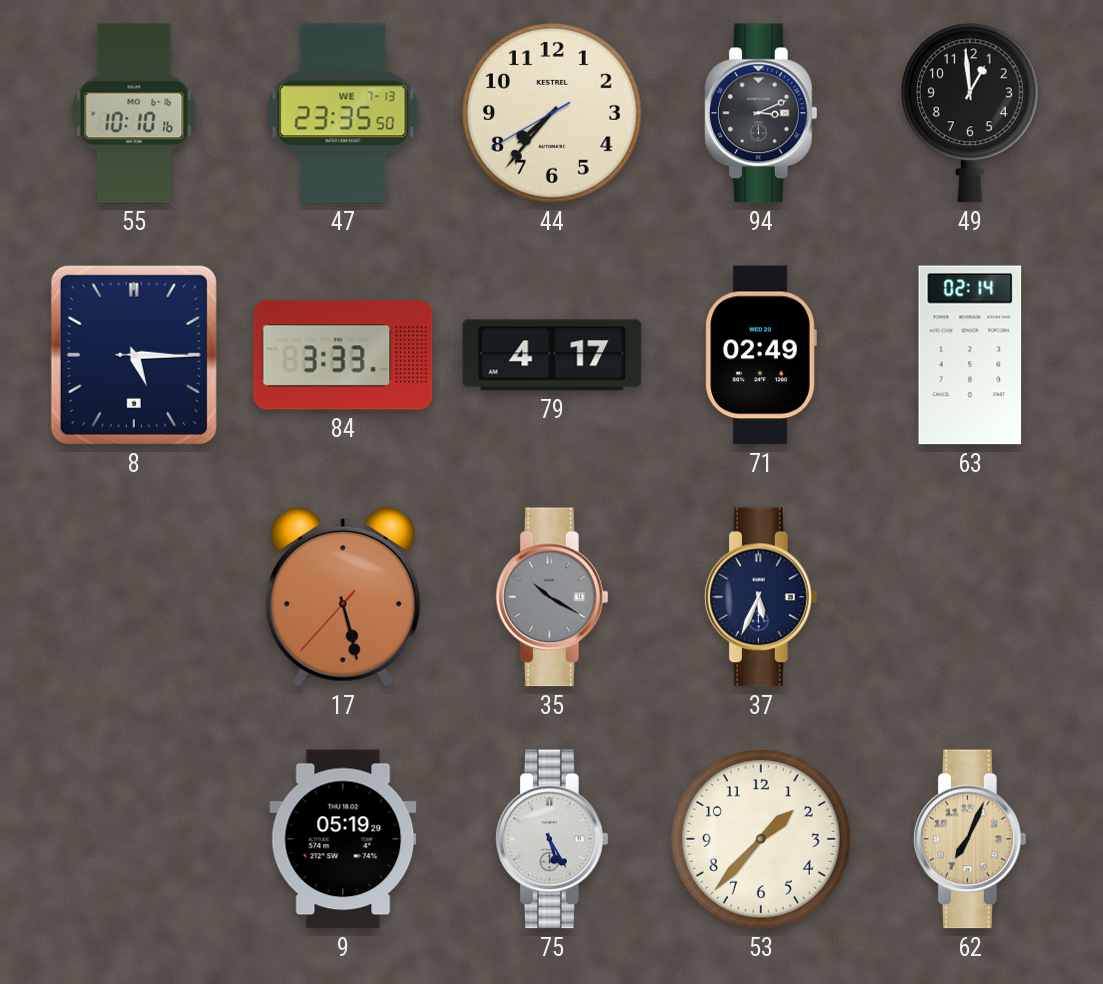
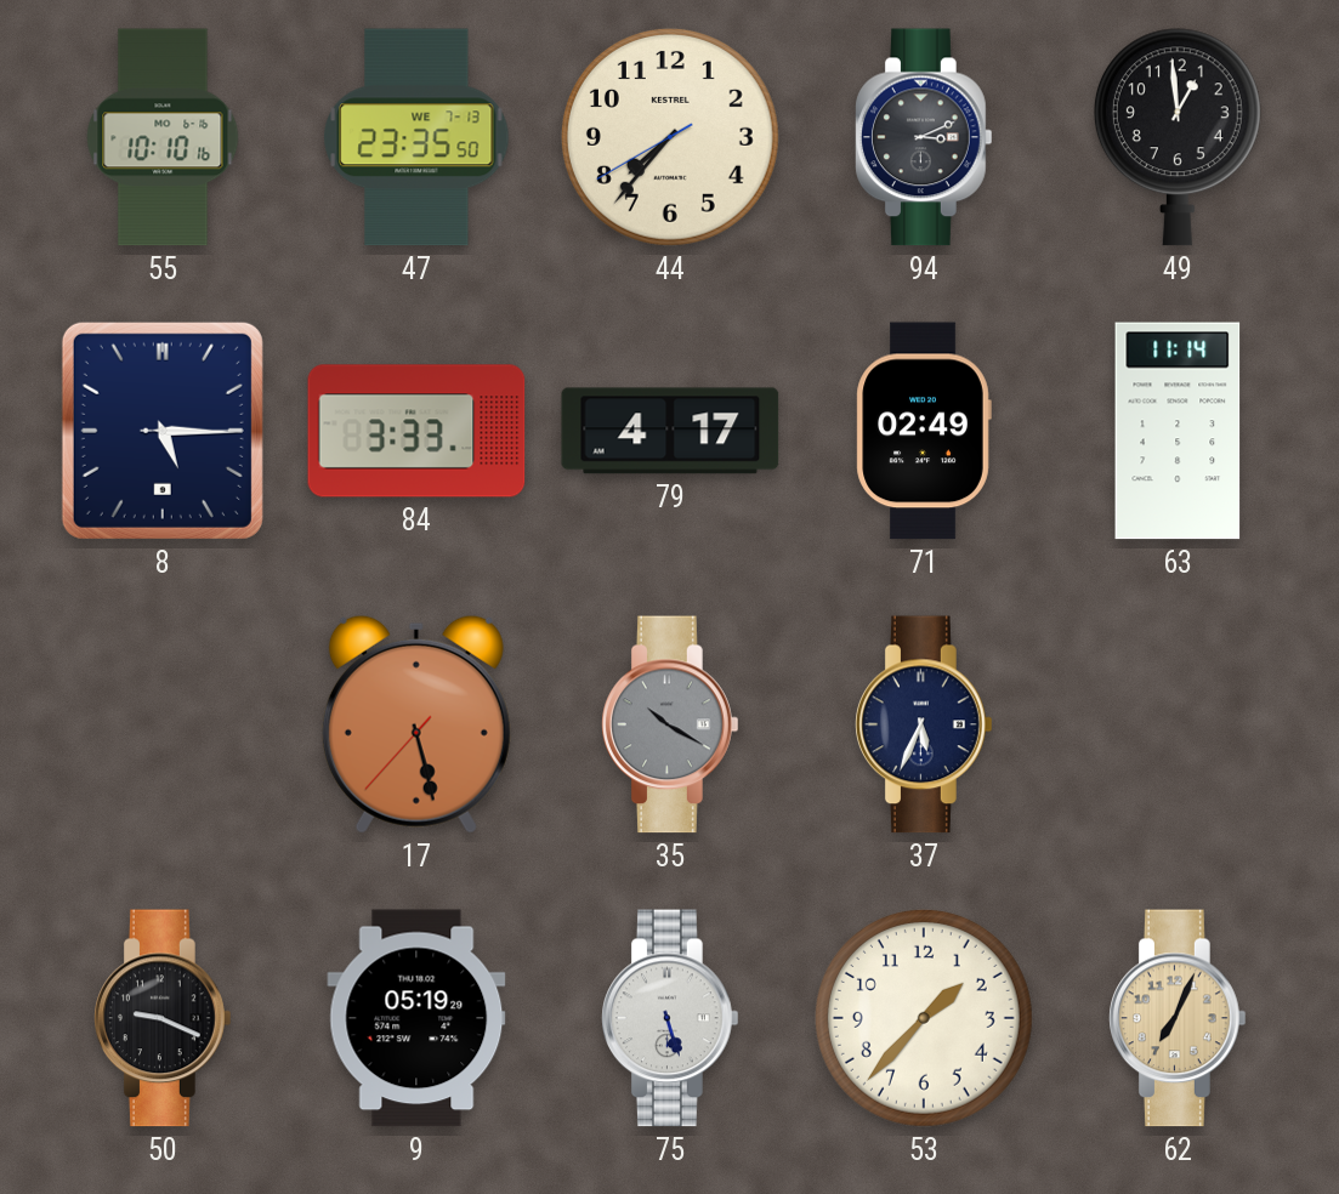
63: 02:14 -> 11:14 (1178, 431)
50: none -> 9:19 (164, 1018)
75: 5:25 -> 5:27 (671, 1018)
